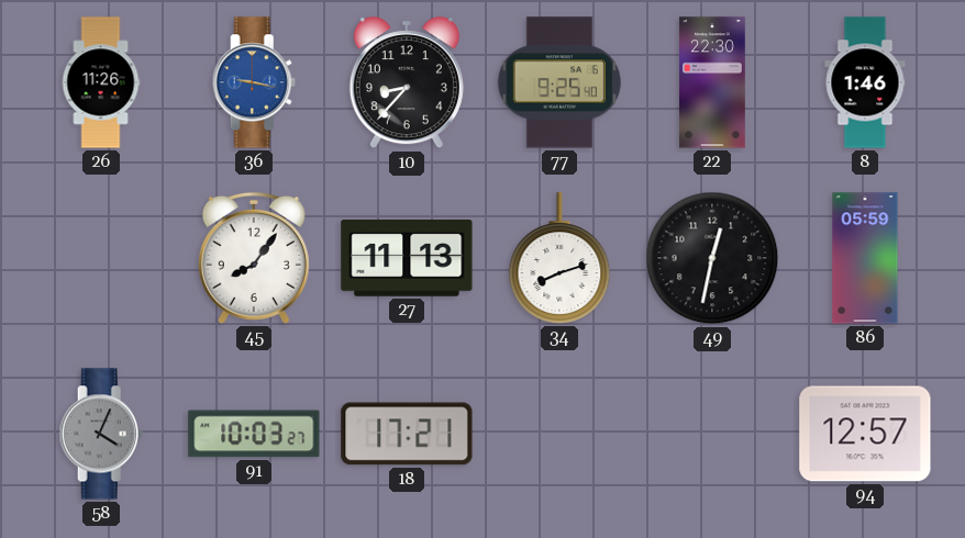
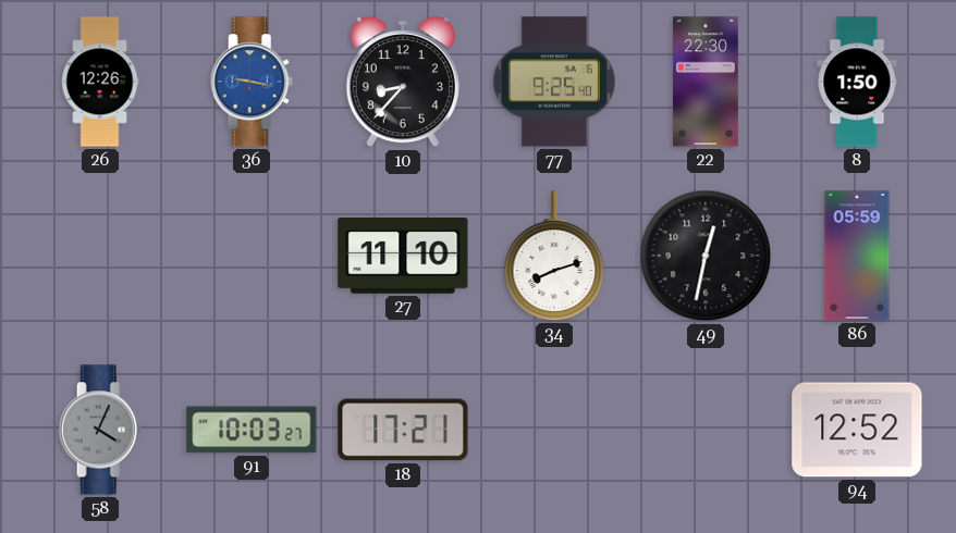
26: 11:26 -> 12:26 (100, 82)
8: 1:46 -> 1:50 (857, 82)
45: 8:06 -> none (254, 258)
27: 11:13 -> 11:10 (403, 257)
94: 12:57 -> 12:52 (857, 430)
